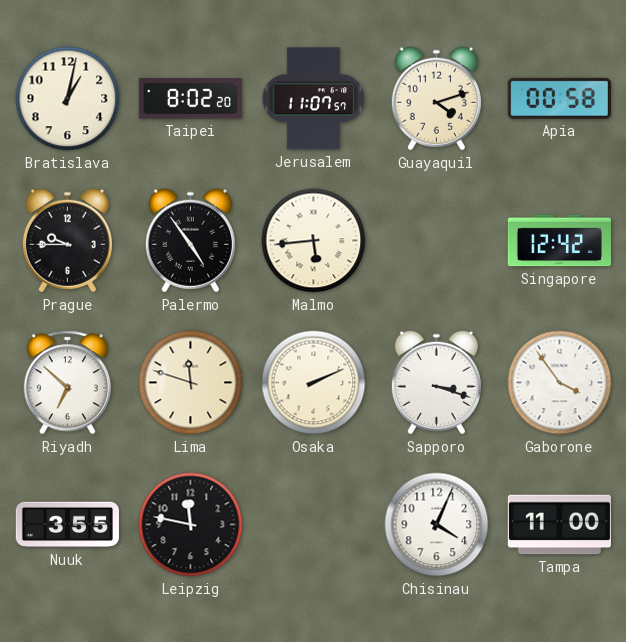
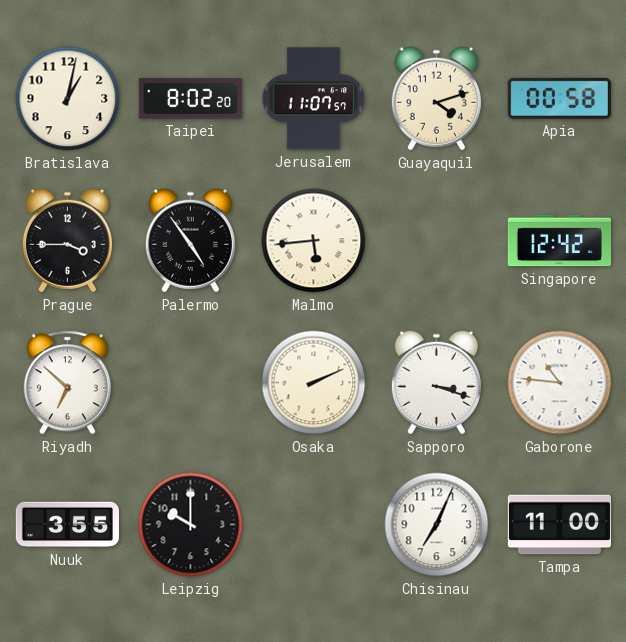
Prague: 9:45 -> 3:45 (67, 241)
Lima: 11:48 -> none (191, 383)
Gaborone: 3:54 -> 10:46 (560, 383)
Leipzig: 11:47 -> 10:00 (191, 525)
Chisinau: 4:04 -> 7:04 (437, 525)
